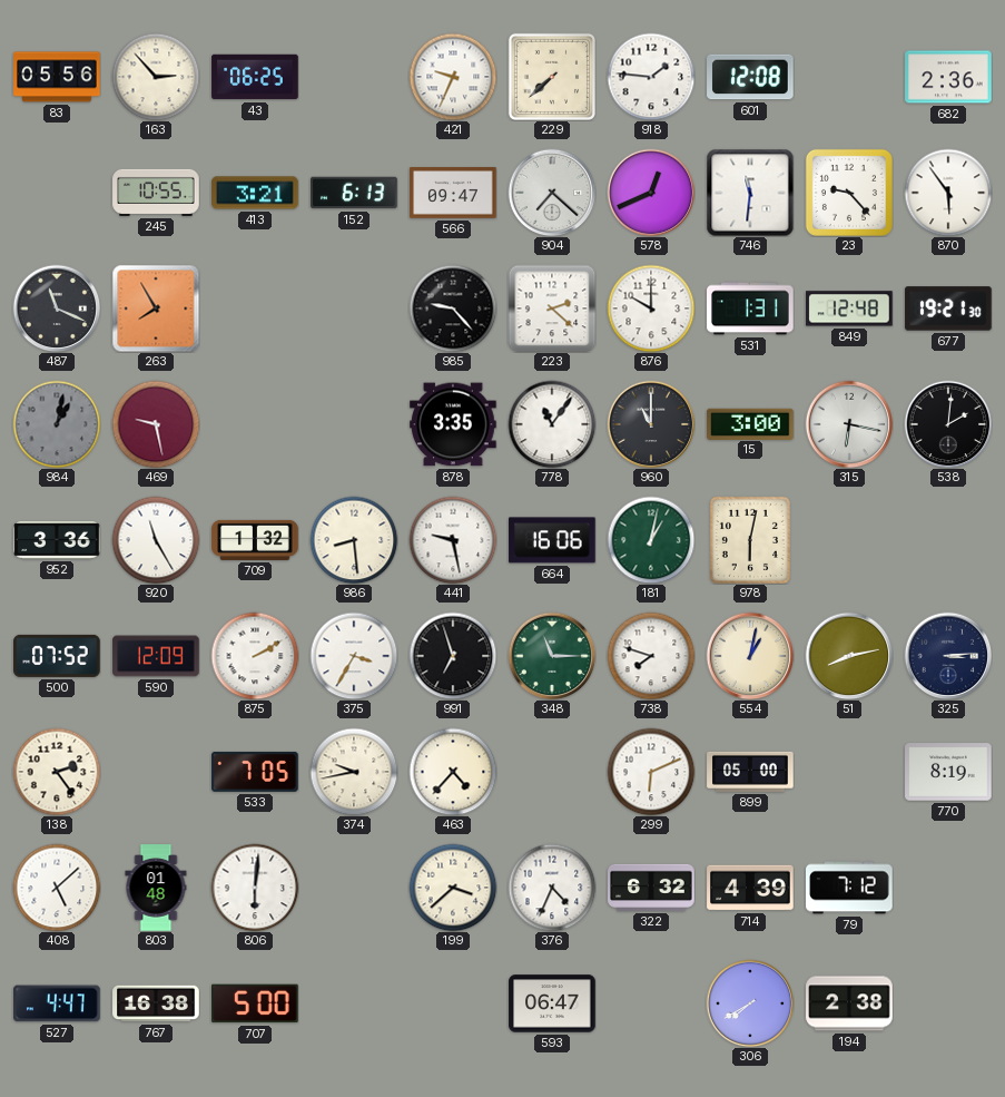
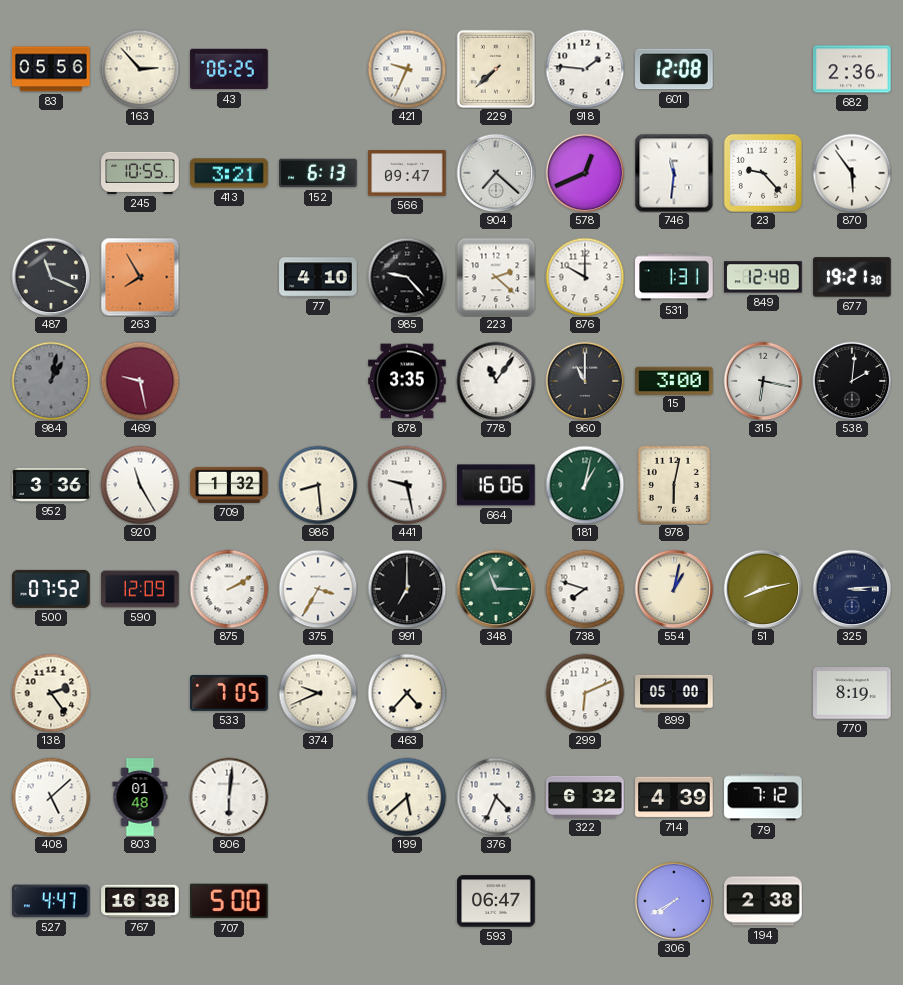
77: none -> 4:10 (318, 277)
991: 6:57 -> 7:00 (407, 589)
374: 9:43 -> 9:41 (318, 693)
199: 3:38 -> 5:38 (407, 797)
